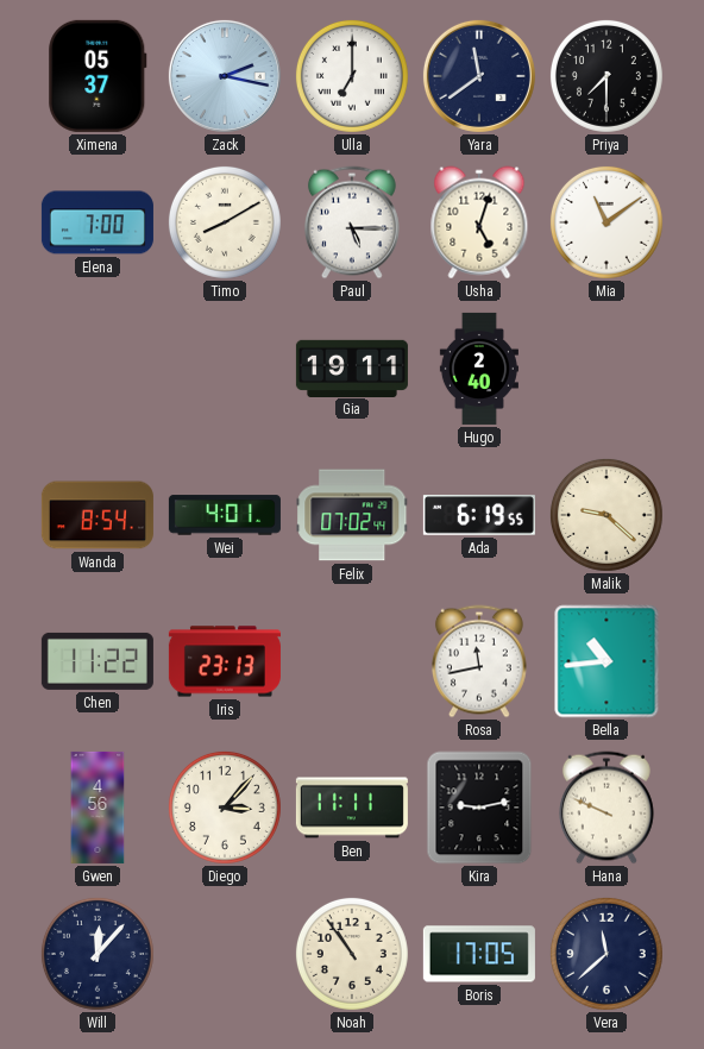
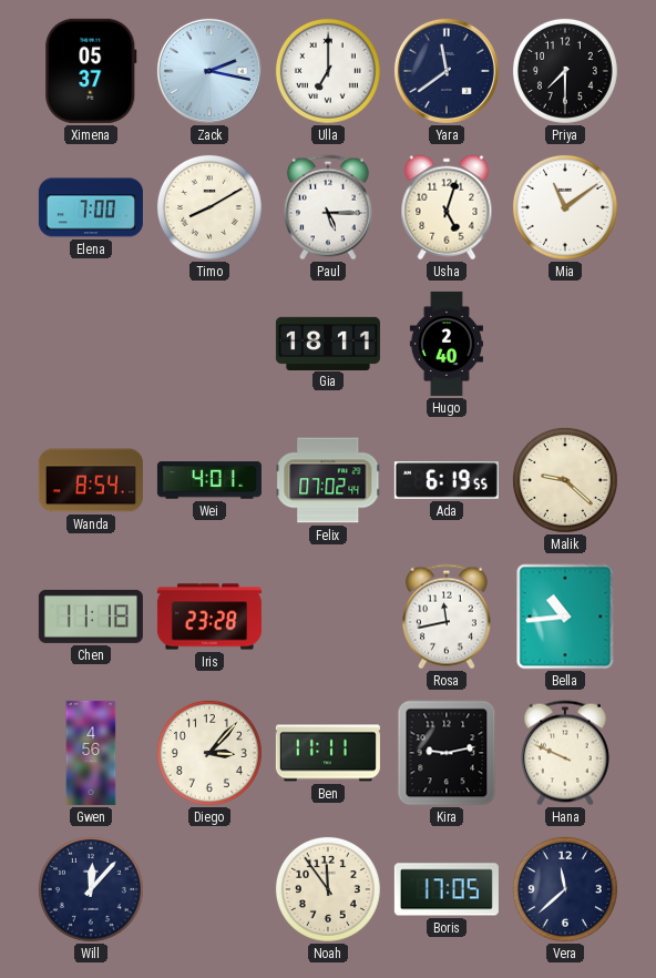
Gia: 19:11 -> 18:11 (328, 343)
Chen: 11:22 -> 11:18 (91, 617)
Iris: 23:13 -> 23:28 (209, 617)
Noah: 10:54 -> 11:54 (328, 889)
